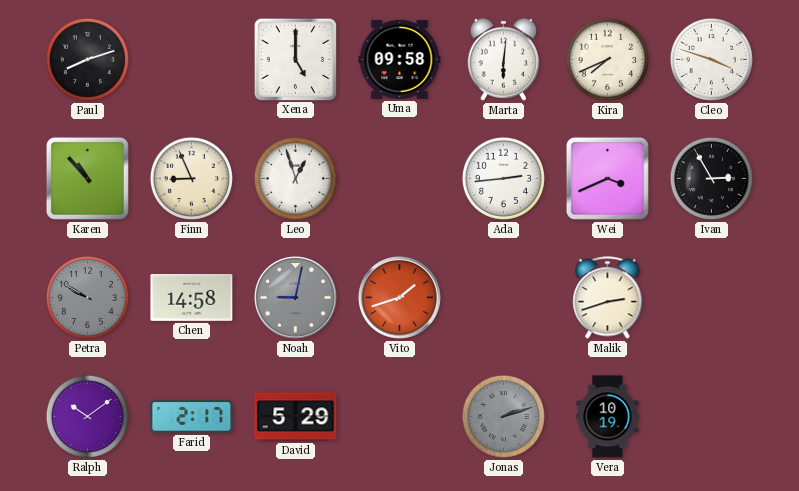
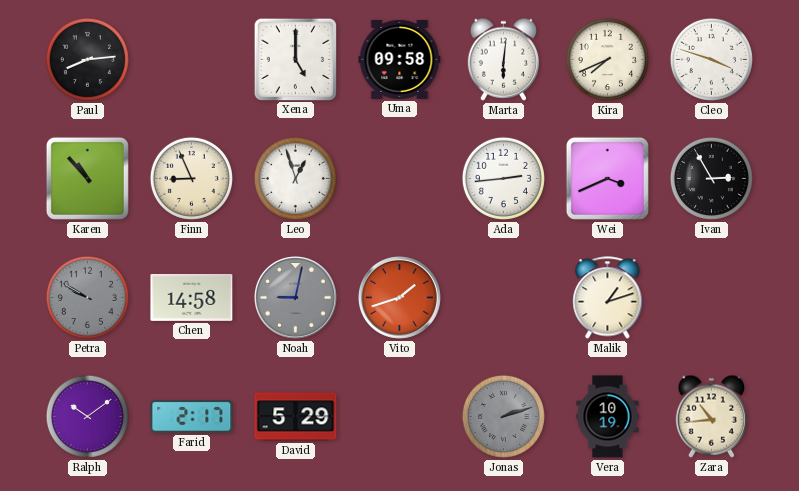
Paul: 8:12 -> 8:14 (87, 59)
Malik: 2:42 -> 1:12 (608, 298)
Zara: none -> 10:44 (711, 416)
